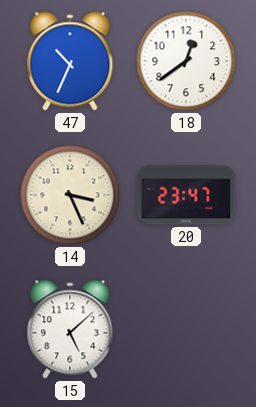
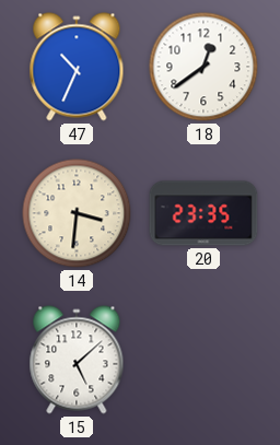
14: 3:26 -> 3:31 (77, 213)
20: 23:47 -> 23:35 (203, 213)
